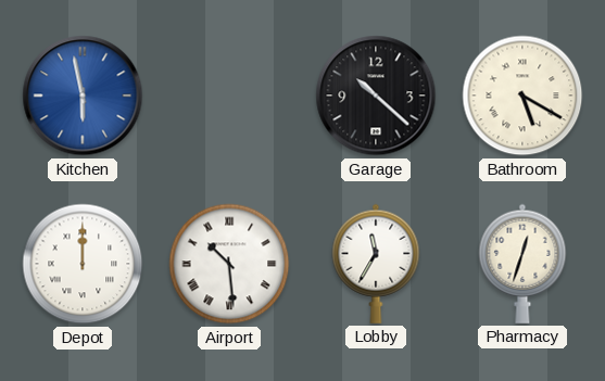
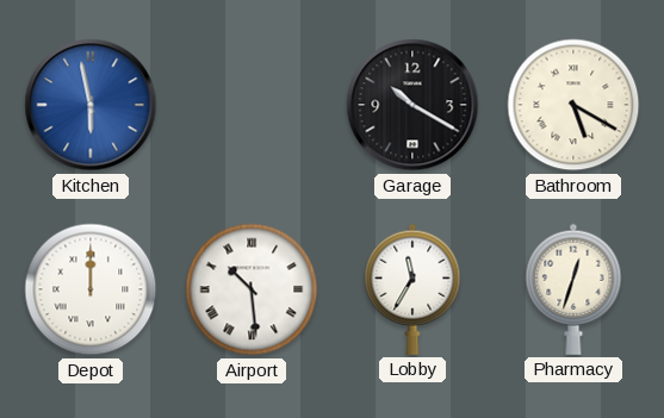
Garage: 10:22 -> 10:20 (412, 105)
